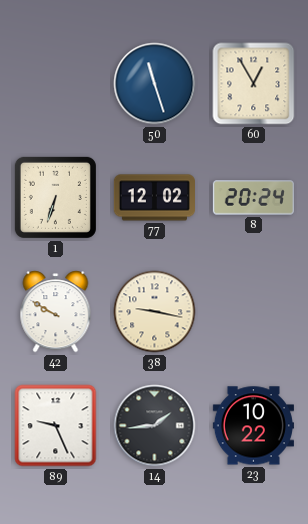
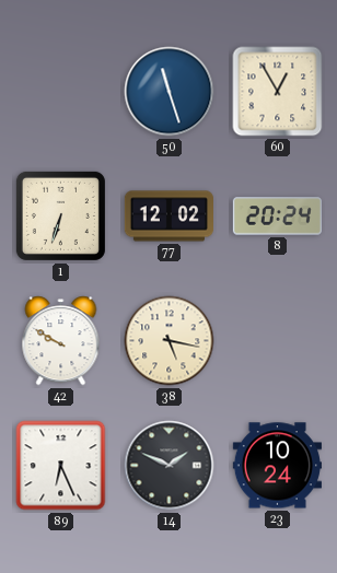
38: 9:17 -> 5:17 (170, 341)
89: 9:26 -> 6:26 (61, 466)
14: 1:44 -> 1:49 (170, 466)
23: 10:22 -> 10:24 (277, 466)
